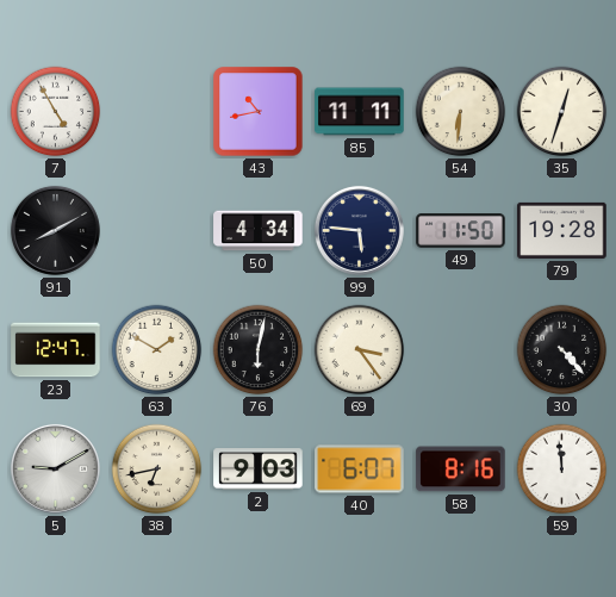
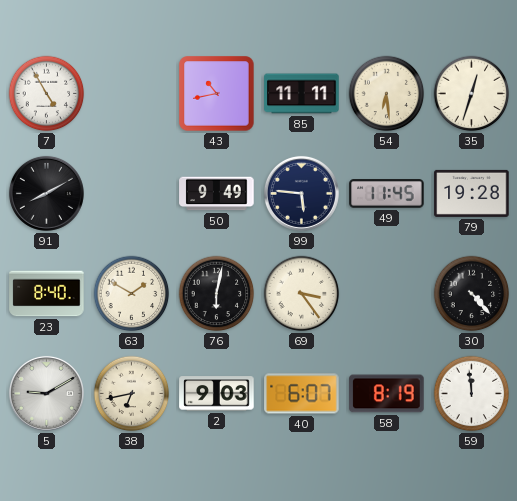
54: 6:31 -> 6:29 (387, 94)
50: 4:34 -> 9:49 (217, 194)
49: 11:50 -> 11:45 (387, 194)
23: 12:47 -> 8:40 (47, 294)
58: 8:16 -> 8:19 (387, 394)
